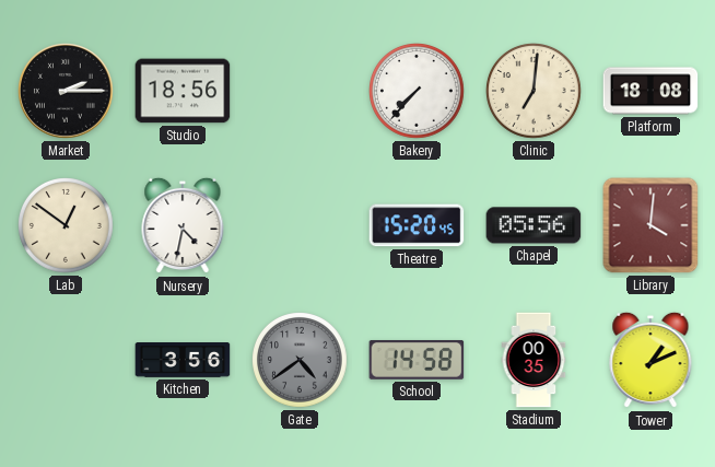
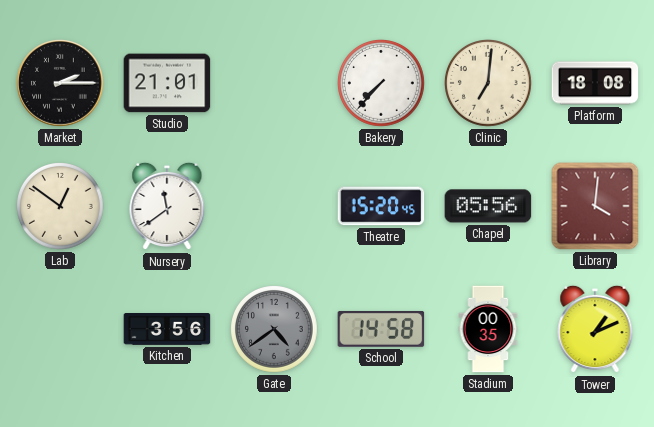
Studio: 18:56 -> 21:01 (167, 83)
Nursery: 4:32 -> 11:39 (167, 206)
